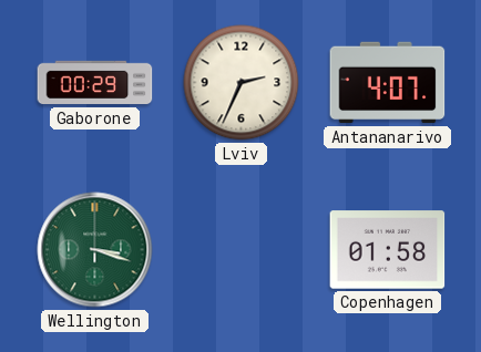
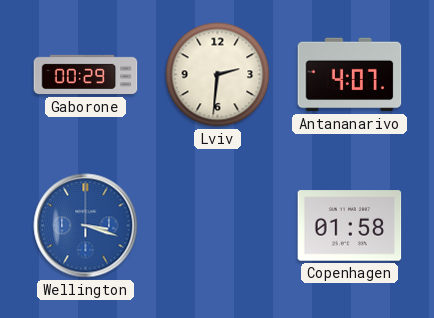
Lviv: 2:34 -> 2:31 (218, 75)
Wellington dial: green -> blue (86, 226)
